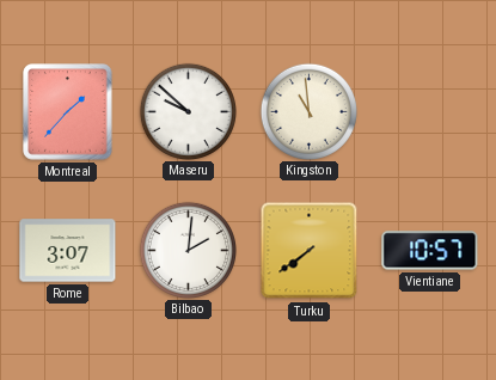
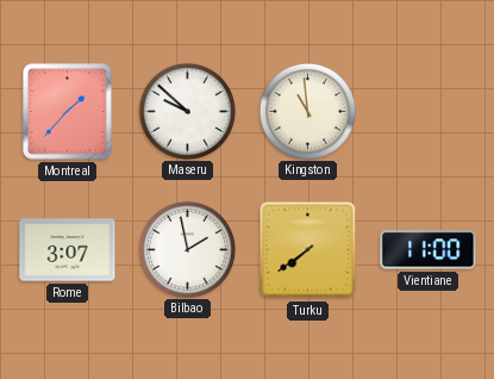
Bilbao: 2:01 -> 1:58 (187, 249)
Vientiane: 10:57 -> 11:00 (429, 250)
